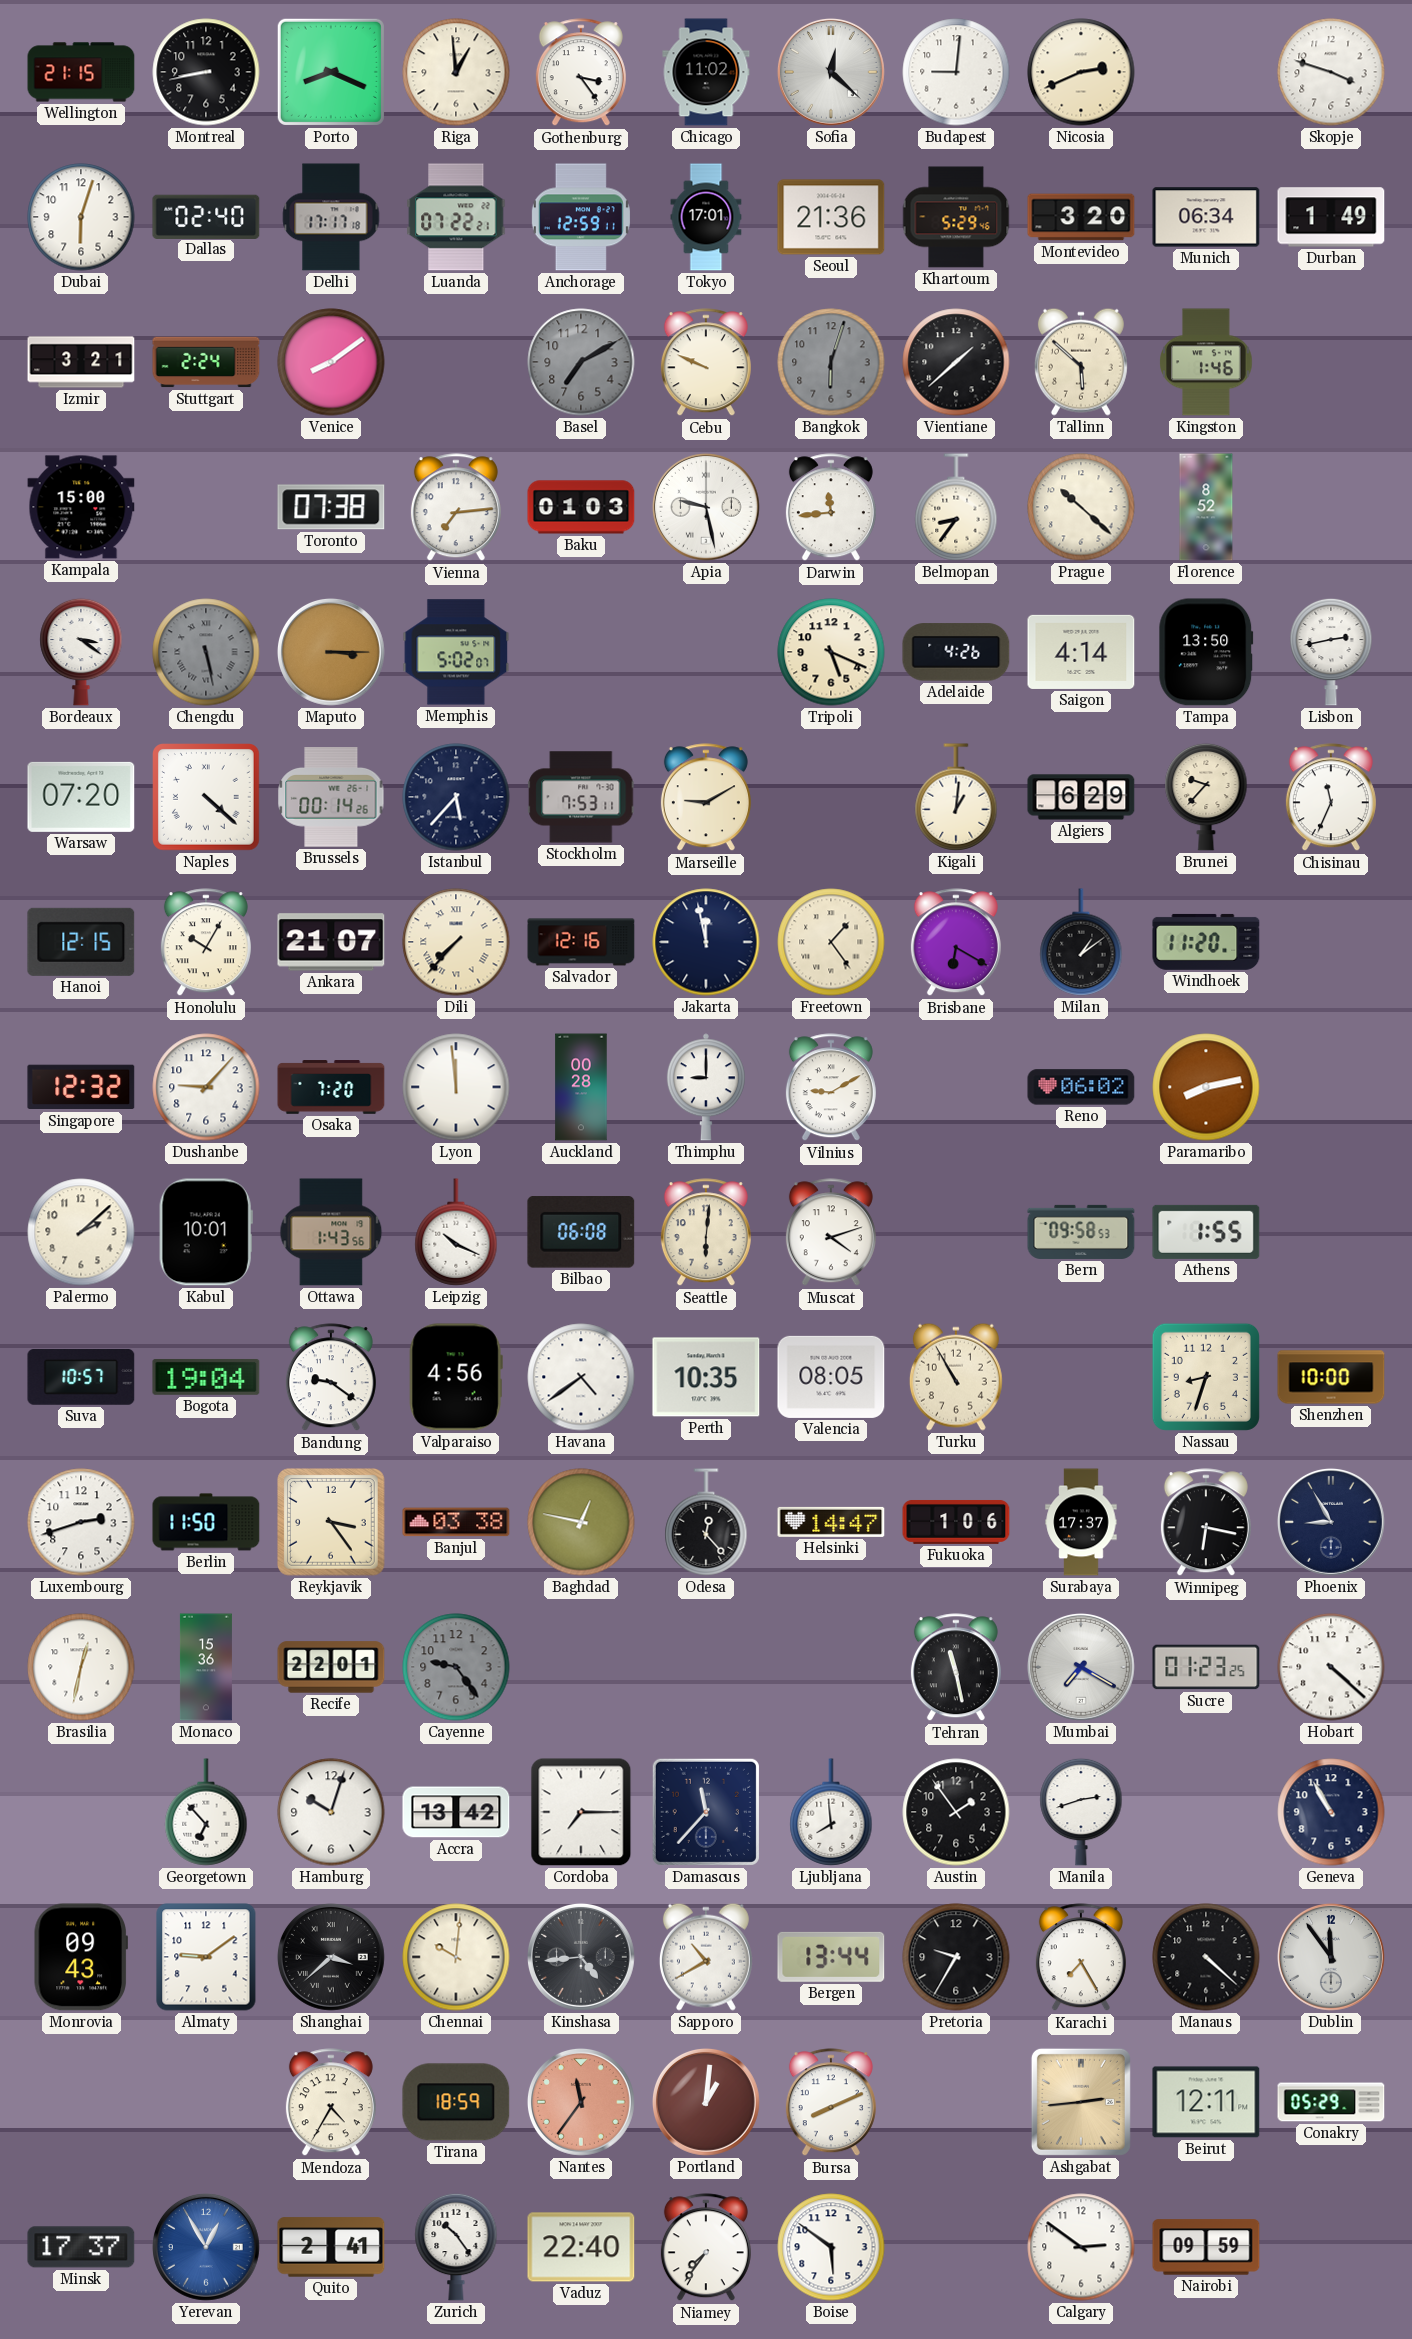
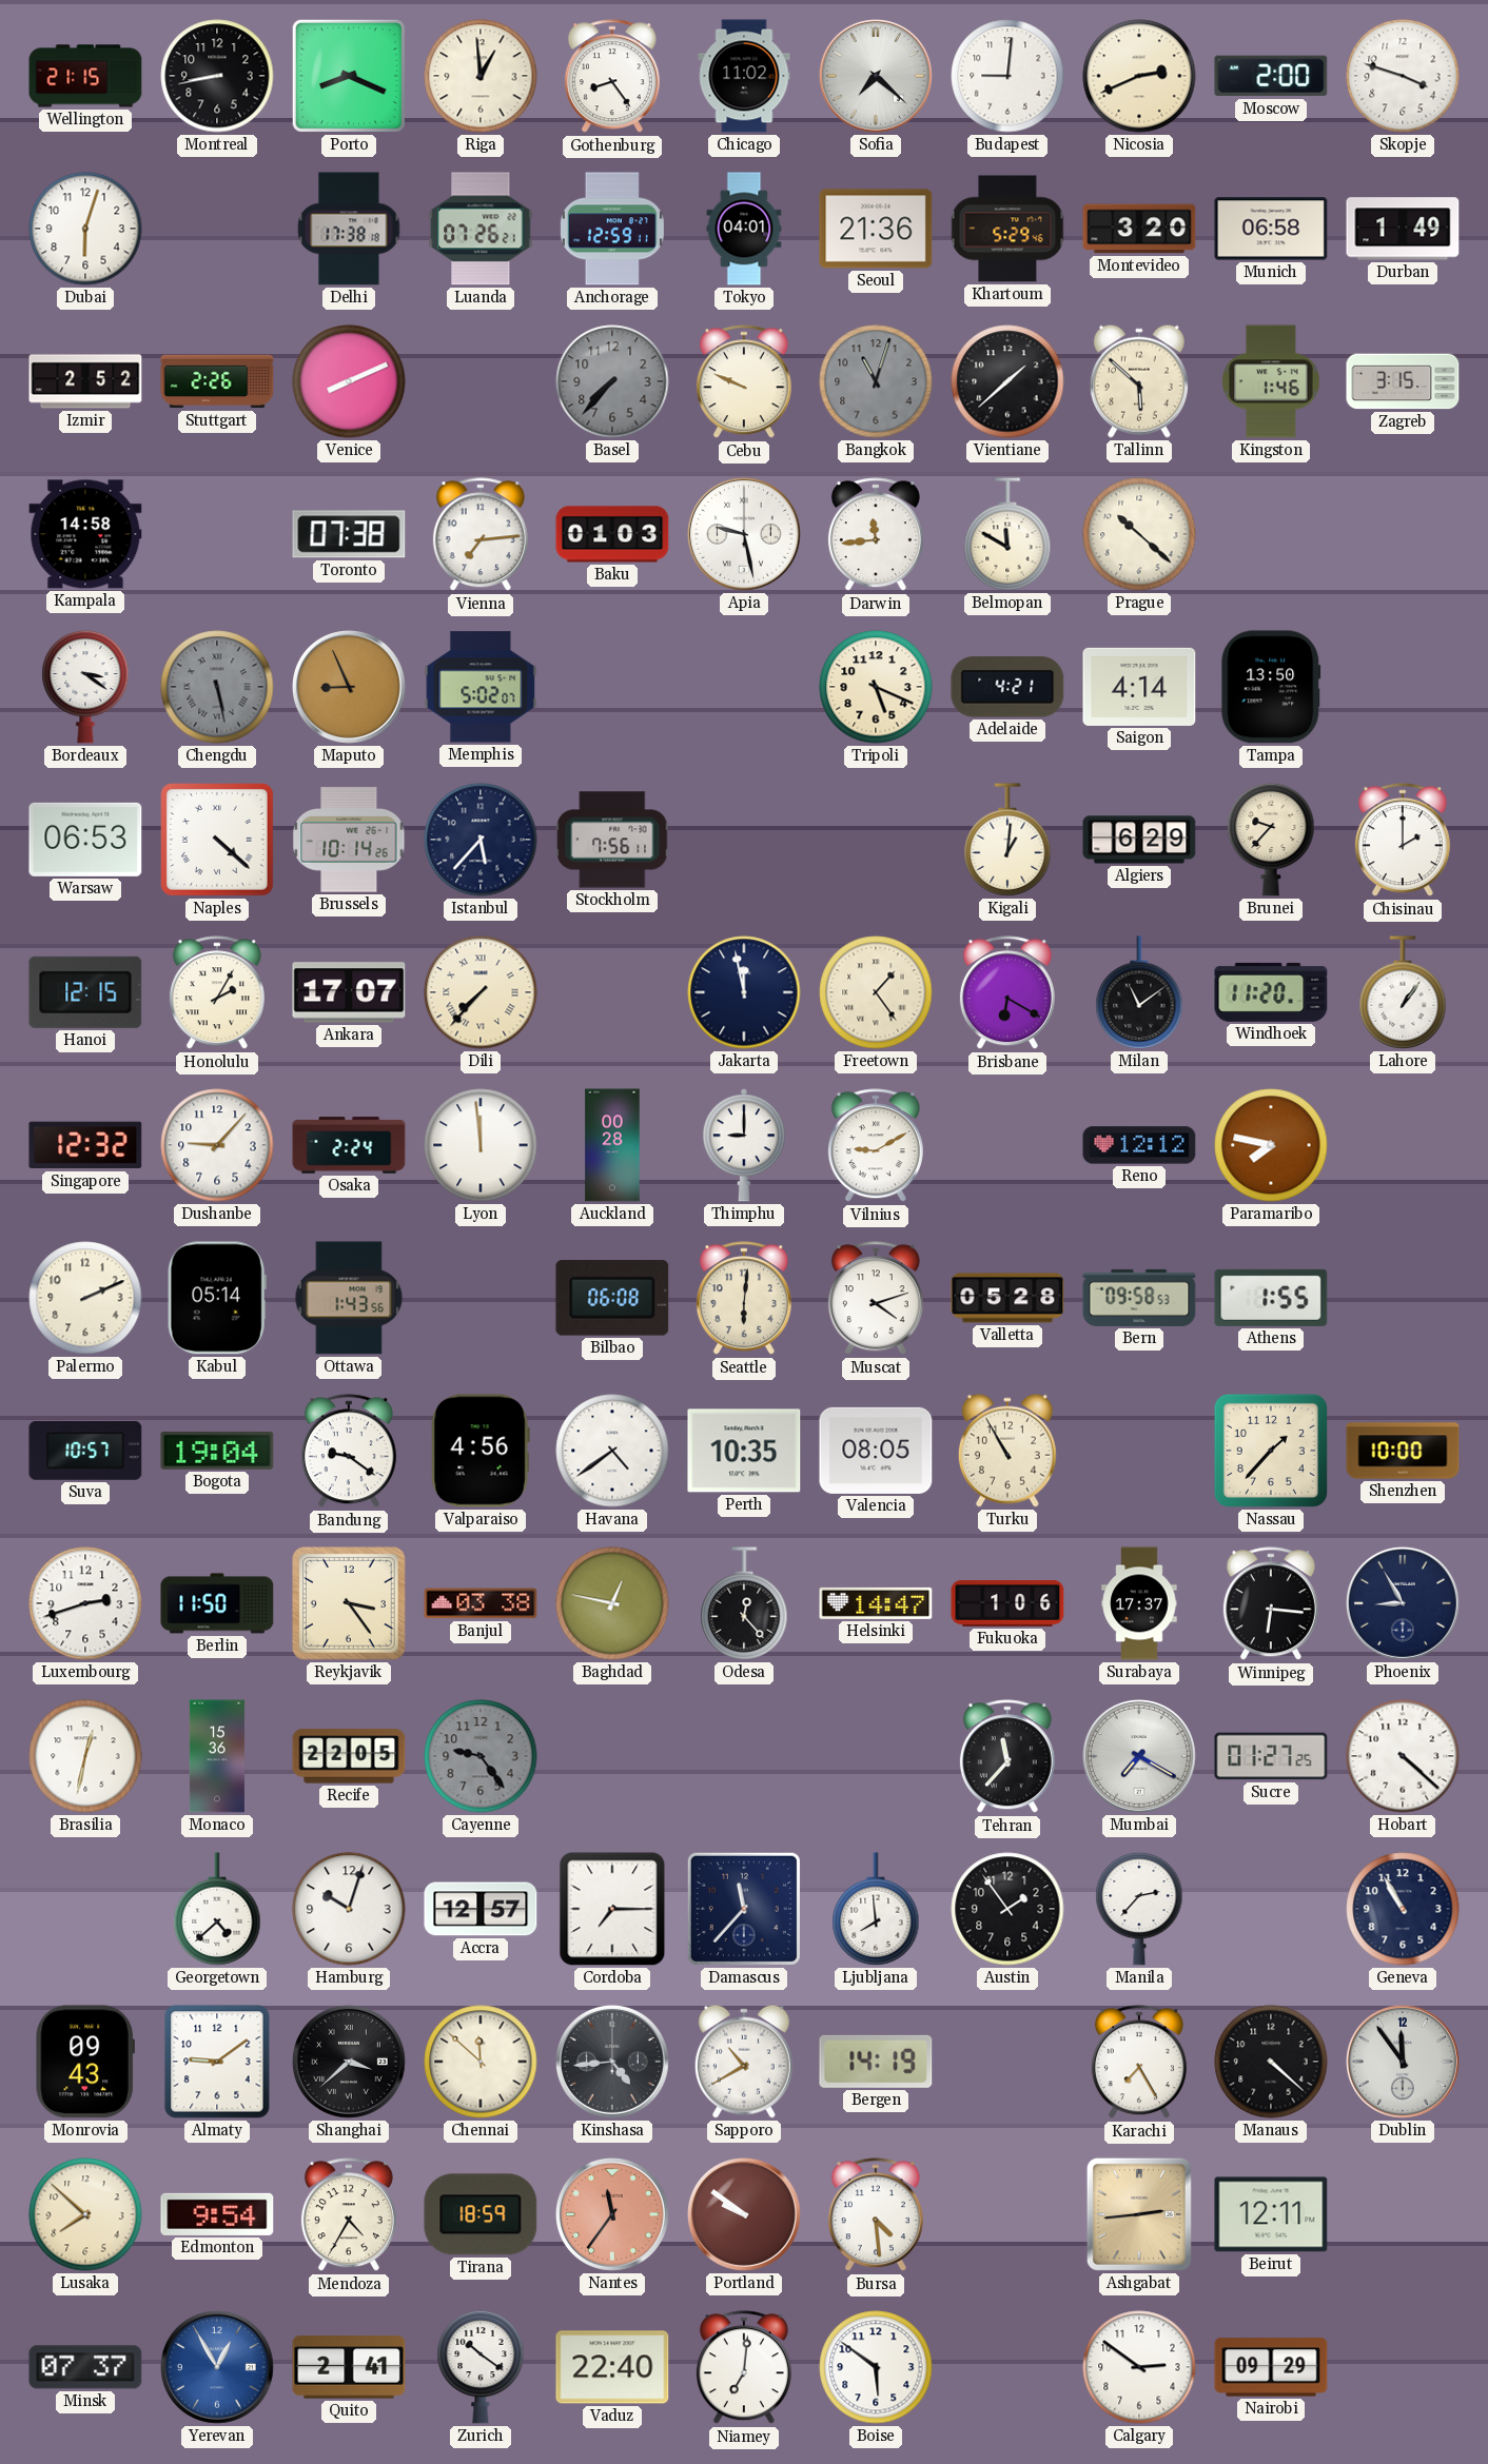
Gothenburg: 3:24 -> 8:24 (612, 77)
Sofia: 12:22 -> 7:22 (876, 76)
Moscow: none -> 2:00 (1271, 76)
Dallas: 02:40 -> none (206, 216)
Delhi: 17:17 -> 17:38 (349, 229)
Luanda: 07:22 -> 07:26 (481, 229)
Tokyo: 17:01 -> 04:01 (744, 229)
Munich: 06:34 -> 06:58 (1271, 229)
Izmir: 3:21 -> 2:52 (85, 381)
Stuttgart: 2:24 -> 2:26 (217, 381)
Venice: 8:09 -> 8:11 (349, 381)
Basel: 7:10 -> 7:37 (612, 381)
Bangkok: 6:03 -> 11:03 (876, 381)
Zagreb: none -> 3:15 (1403, 381)
Kampala: 15:00 -> 14:58 (85, 534)
Belmopan: 8:36 -> 11:50 (1007, 534)
Florence: 8:52 -> none (1206, 507)
Maputo: 3:15 -> 8:56 (349, 687)
Adelaide: 4:26 -> 4:21 (1007, 687)
Lisbon: 2:43 -> none (1331, 652)
Warsaw: 07:20 -> 06:53 (85, 840)
Brussels: 00:14 -> 10:14 (349, 840)
Stockholm: 7:53 -> 7:56 (612, 840)
Marseille: 9:10 -> none (706, 798)
Chisinau: 11:34 -> 2:00 (1403, 841)
Honolulu: 10:05 -> 2:05 (217, 993)
Ankara: 21:07 -> 17:07 (349, 992)
Salvador: 12:16 -> none (581, 942)
Milan: 1:09 -> 11:09 (1139, 992)
Lahore: none -> 1:06 (1403, 992)
Osaka: 7:20 -> 2:24 (349, 1145)
Reno: 06:02 -> 12:12 (1139, 1145)
Paramaribo: 8:13 -> 7:47 (1271, 1145)
Palermo: 2:08 -> 2:11 (85, 1298)
Kabul: 10:01 -> 05:14 (217, 1298)
Leipzig: 10:19 -> none (456, 1232)
Valletta: none -> 05:28 (1007, 1298)
Nassau: 8:33 -> 1:37 (1271, 1451)
Winnipeg: 6:17 -> 6:16 (1271, 1604)
Recife: 22:01 -> 22:05 (349, 1756)
Tehran: 11:28 -> 11:37 (1007, 1757)
Sucre: 01:23 -> 01:27 (1271, 1756)
Georgetown: 6:53 -> 4:38 (217, 1909)
Accra: 13:42 -> 12:57 (481, 1909)
Manila: 2:42 -> 2:37 (1139, 1909)
Chennai: 10:01 -> 11:52 (481, 2062)
Bergen: 13:44 -> 14:19 (876, 2062)
Pretoria: 9:35 -> none (956, 1957)
Lusaka: none -> 7:52 (85, 2214)
Edmonton: none -> 9:54 (217, 2214)
Portland: 1:01 -> 9:51 (744, 2214)
Bursa: 8:11 -> 4:29 (876, 2215)
Conakry: 05:29 -> none (1331, 2102)
Minsk: 17:37 -> 07:37 (85, 2367)
Zurich: 10:24 -> 10:21 (481, 2367)
Niamey: 7:36 -> 7:01 (744, 2368)
Nairobi: 09:59 -> 09:29 (1271, 2367)
